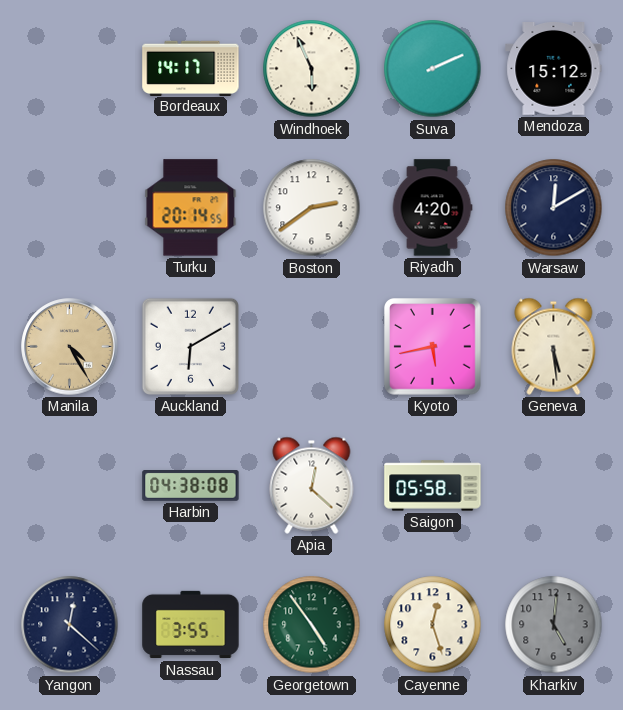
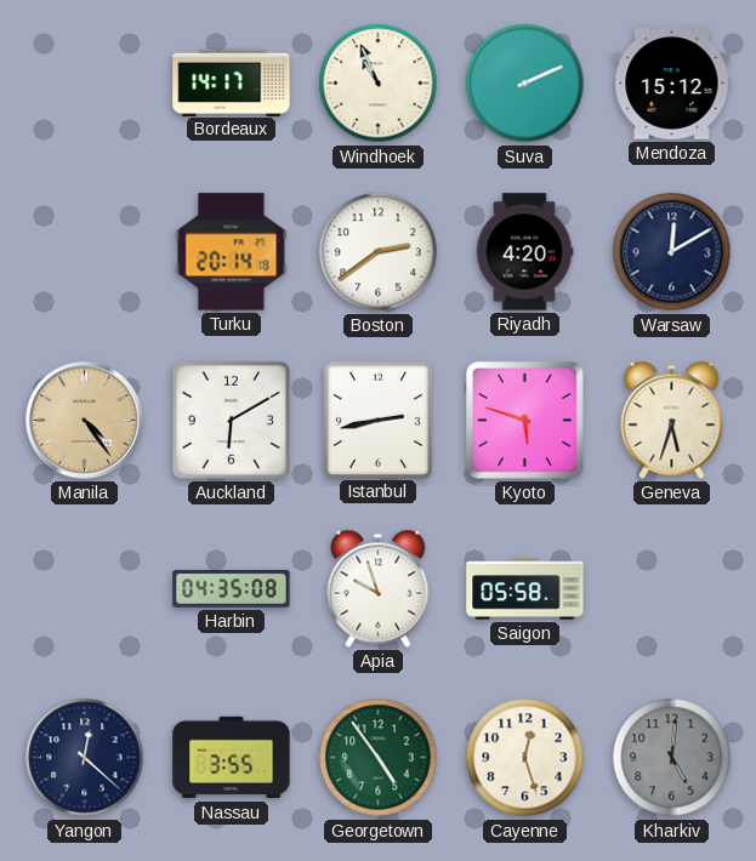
Windhoek: 5:56 -> 10:56 (379, 84)
Turku: 20:14:55 -> 20:14:18 (232, 252)
Manila: 4:25 -> 4:24 (85, 421)
Istanbul: none -> 2:43 (377, 420)
Kyoto: 5:43 -> 5:48 (525, 421)
Geneva: 5:29 -> 5:33 (672, 420)
Harbin: 04:38 -> 04:35 (232, 589)
Apia: 12:22 -> 9:57 (379, 588)
